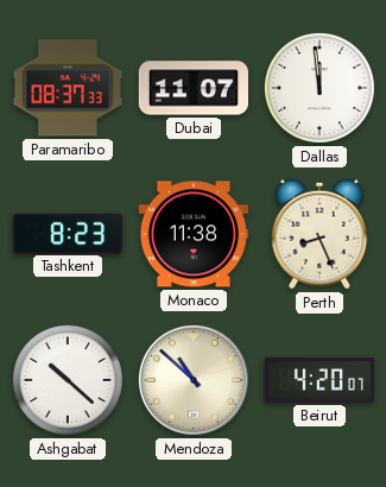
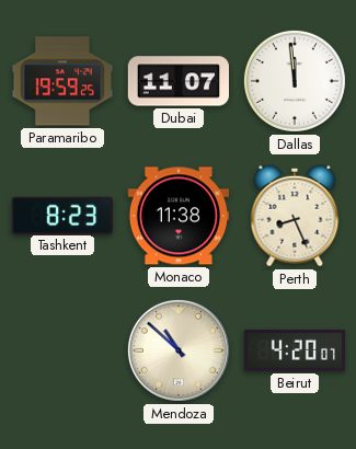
Paramaribo: 08:37 -> 19:59 (61, 81)
Ashgabat: 10:22 -> none (68, 380)
